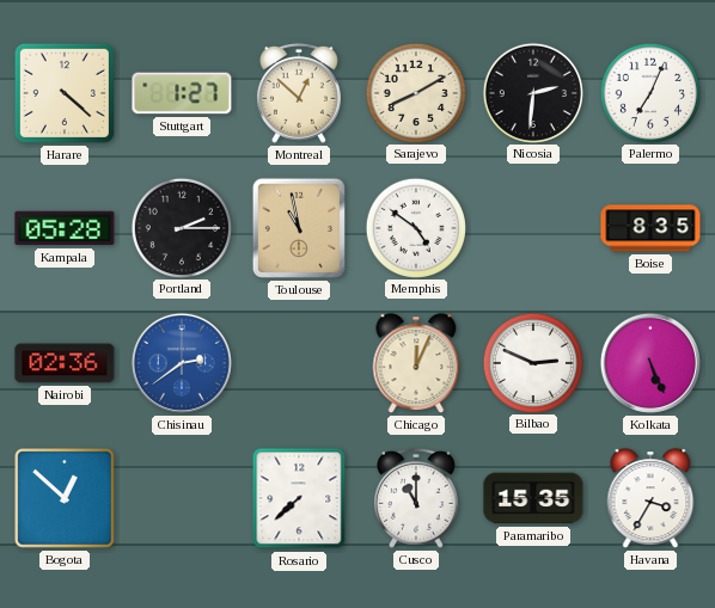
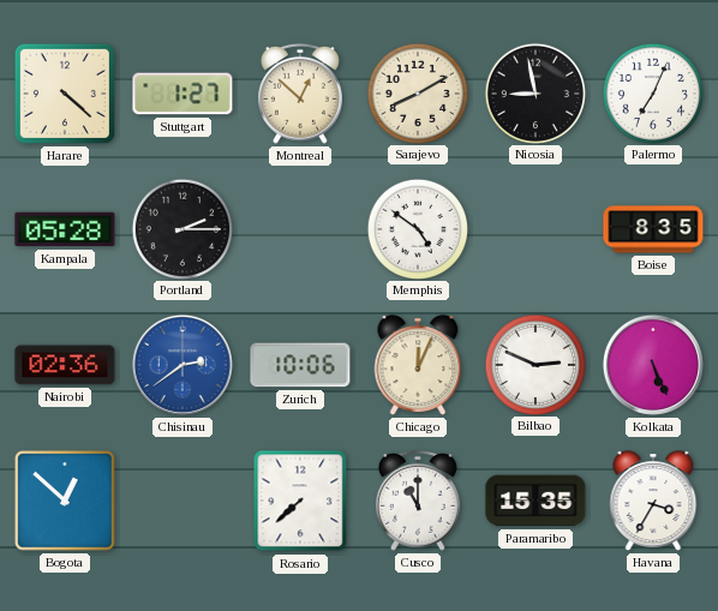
Nicosia: 2:31 -> 8:58 (534, 92)
Toulouse: 10:58 -> none (299, 228)
Zurich: none -> 10:06 (300, 365)
